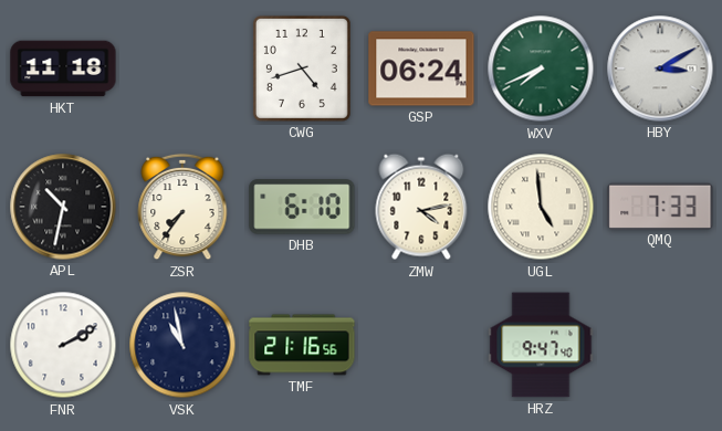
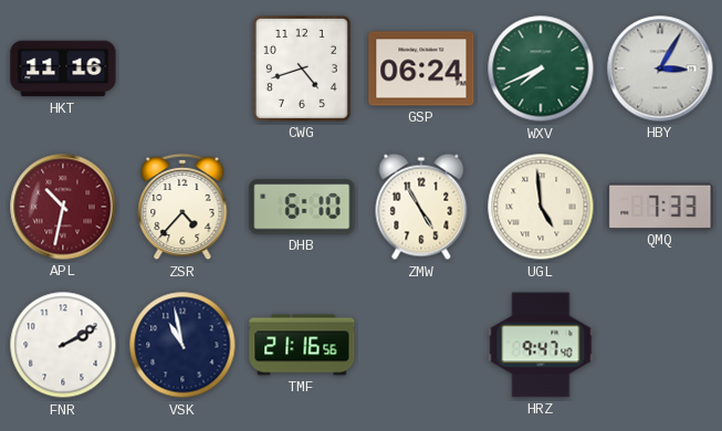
HKT: 11:18 -> 11:16 (63, 69)
HBY: 3:10 -> 3:05 (660, 69)
APL dial: black -> burgundy (63, 207)
ZSR: 7:36 -> 4:37 (182, 207)
ZMW: 4:13 -> 4:55 (421, 207)
